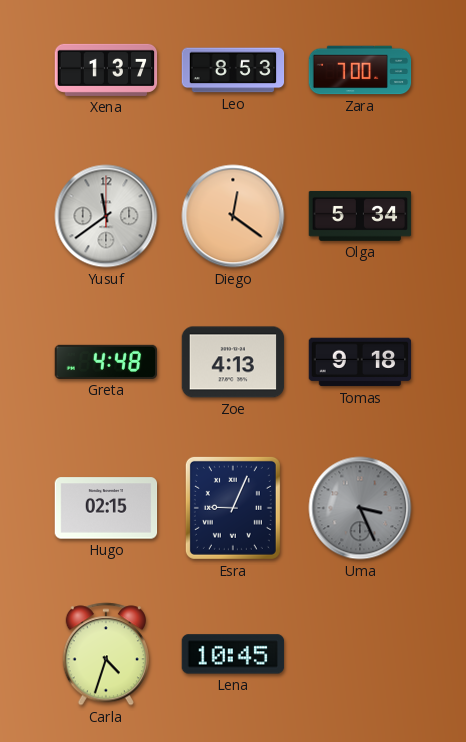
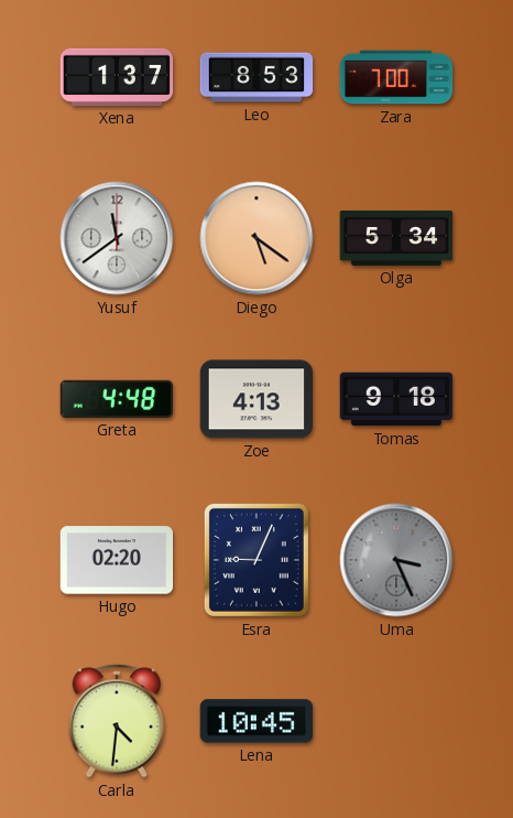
Diego: 12:21 -> 5:21 (256, 238)
Hugo: 02:15 -> 02:20 (117, 560)
Carla: 4:33 -> 4:31 (117, 721)
